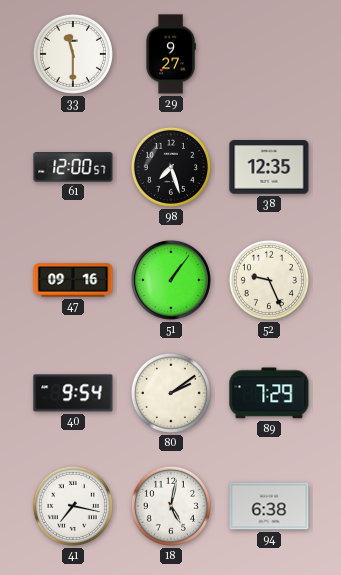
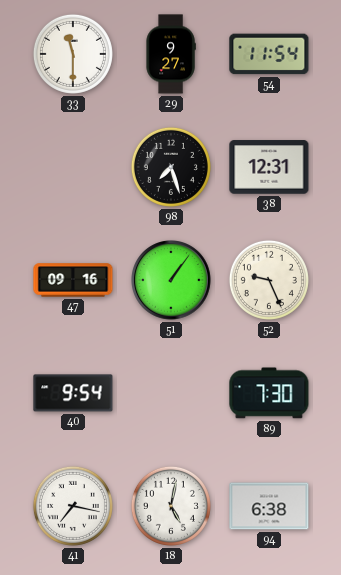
54: none -> 11:54 (269, 54)
61: 12:00 -> none (73, 167)
38: 12:35 -> 12:31 (269, 167)
80: 2:09 -> none (171, 393)
89: 7:29 -> 7:30 (269, 393)
